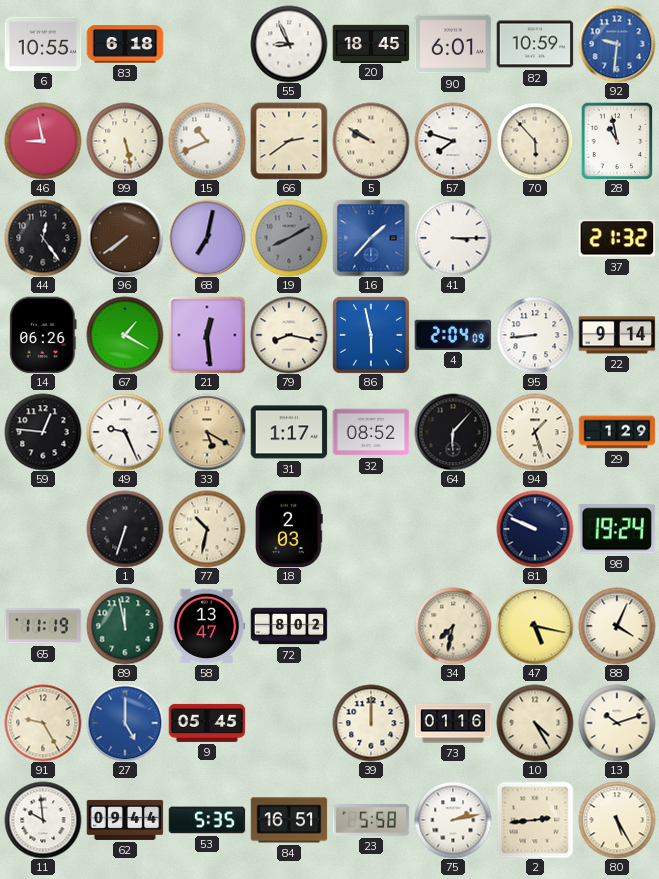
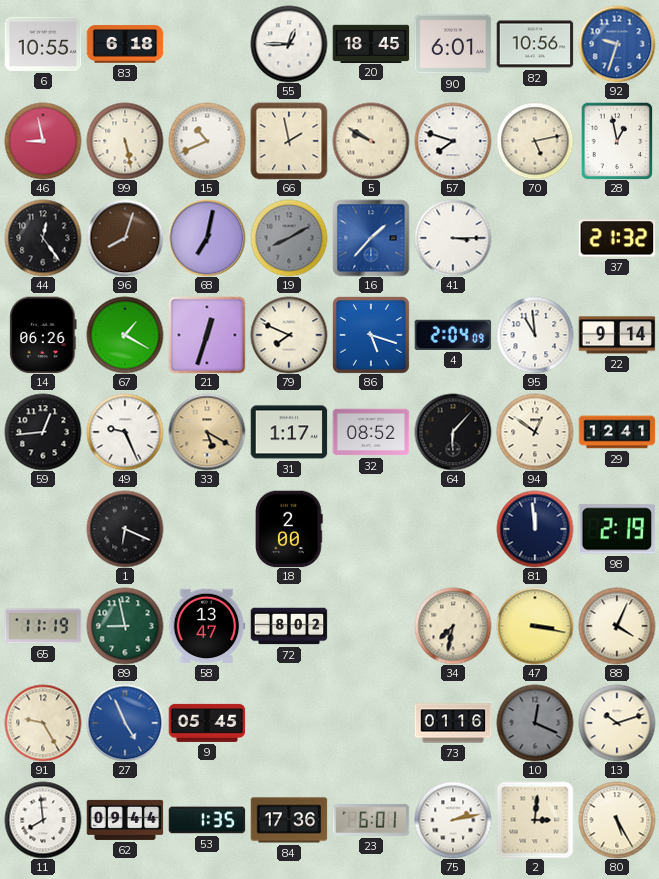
55: 8:56 -> 12:45 (289, 44)
82: 10:59 -> 10:56 (535, 44)
92: 9:31 -> 9:33 (617, 44)
66: 2:39 -> 1:58 (289, 141)
70: 5:53 -> 5:13 (535, 141)
28: 10:58 -> 12:58 (617, 141)
96: 7:39 -> 8:03 (125, 238)
21: 12:29 -> 12:33 (207, 335)
79: 8:17 -> 7:49 (289, 335)
86: 5:58 -> 5:18 (371, 335)
95: 8:44 -> 10:59 (535, 335)
59: 12:46 -> 12:44 (43, 432)
94: 1:27 -> 12:51 (535, 432)
29: 1:29 -> 12:41 (617, 432)
1: 6:33 -> 6:19 (125, 529)
77: 10:32 -> none (207, 529)
18: 2:03 -> 2:00 (290, 529)
81: 9:49 -> 11:59 (535, 529)
98: 19:24 -> 2:19 (617, 529)
89: 11:58 -> 8:58 (125, 626)
47: 5:17 -> 3:17 (535, 626)
27: 5:00 -> 4:56 (125, 723)
39: 12:00 -> none (371, 723)
10: 4:25 -> 12:19 (535, 723)
10 dial: cream -> grey (535, 723)
11: 9:59 -> 7:59 (43, 820)
53: 5:35 -> 1:35 (207, 820)
84: 16:51 -> 17:36 (289, 820)
23: 5:58 -> 6:01 (371, 820)
2: 2:44 -> 3:01 (535, 820)
